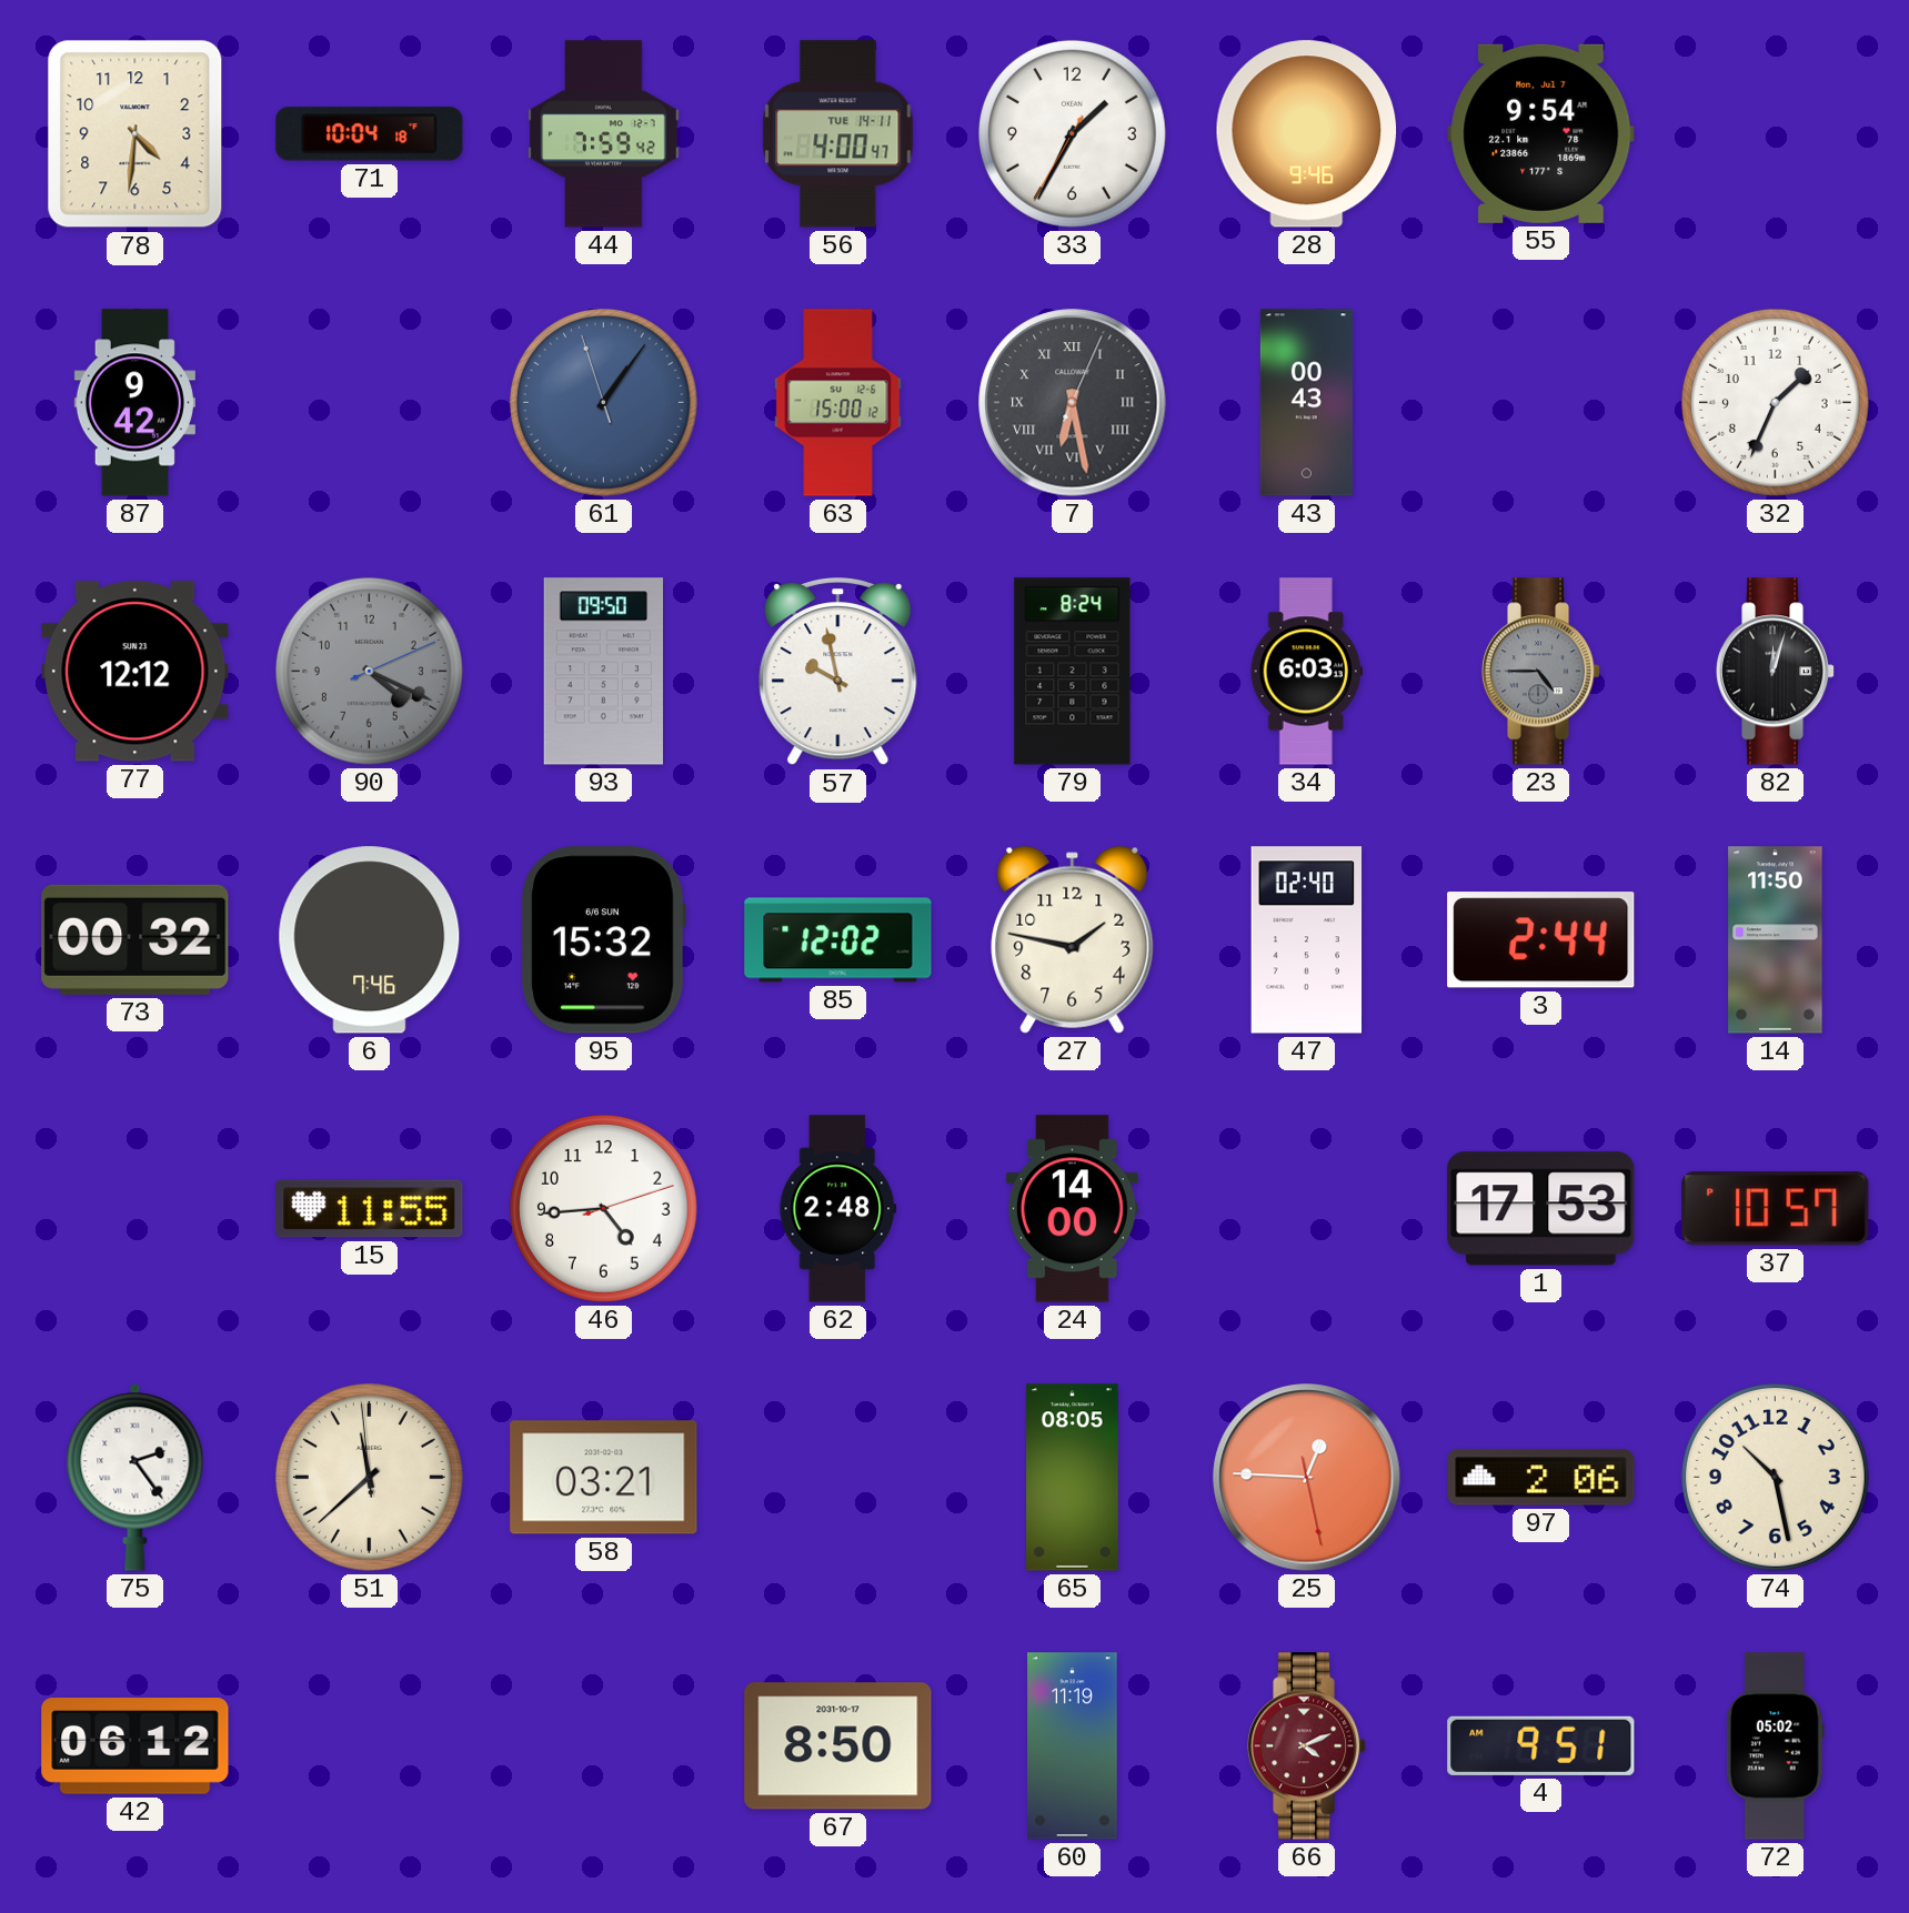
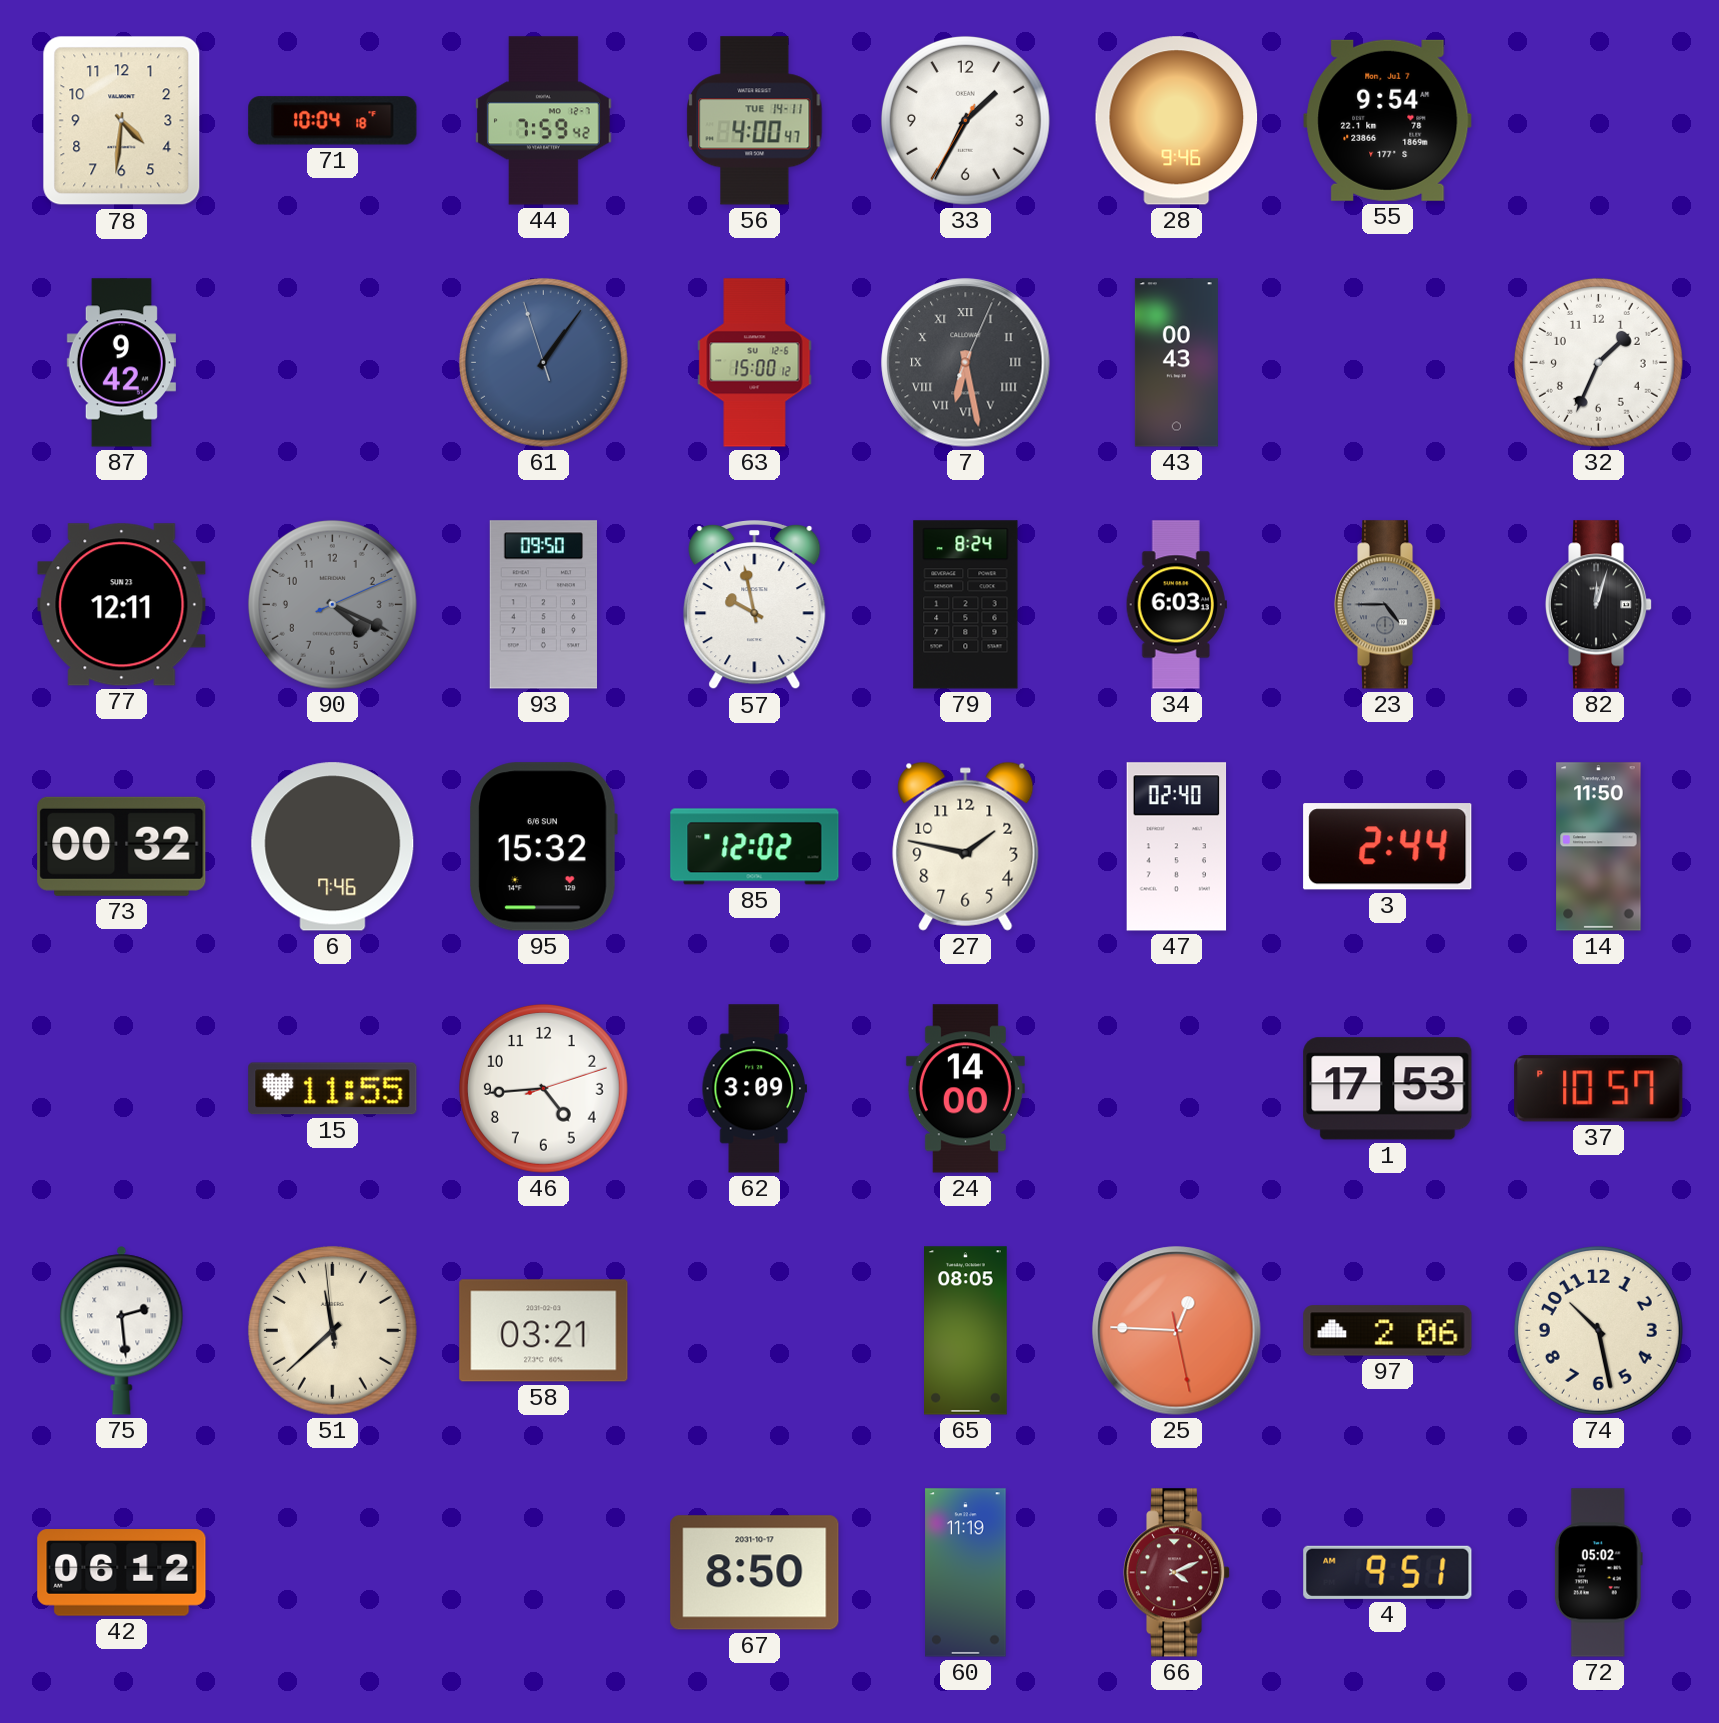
77: 12:12 -> 12:11 (122, 605)
62: 2:48 -> 3:09 (754, 1089)
75: 2:24 -> 2:29 (122, 1330)
